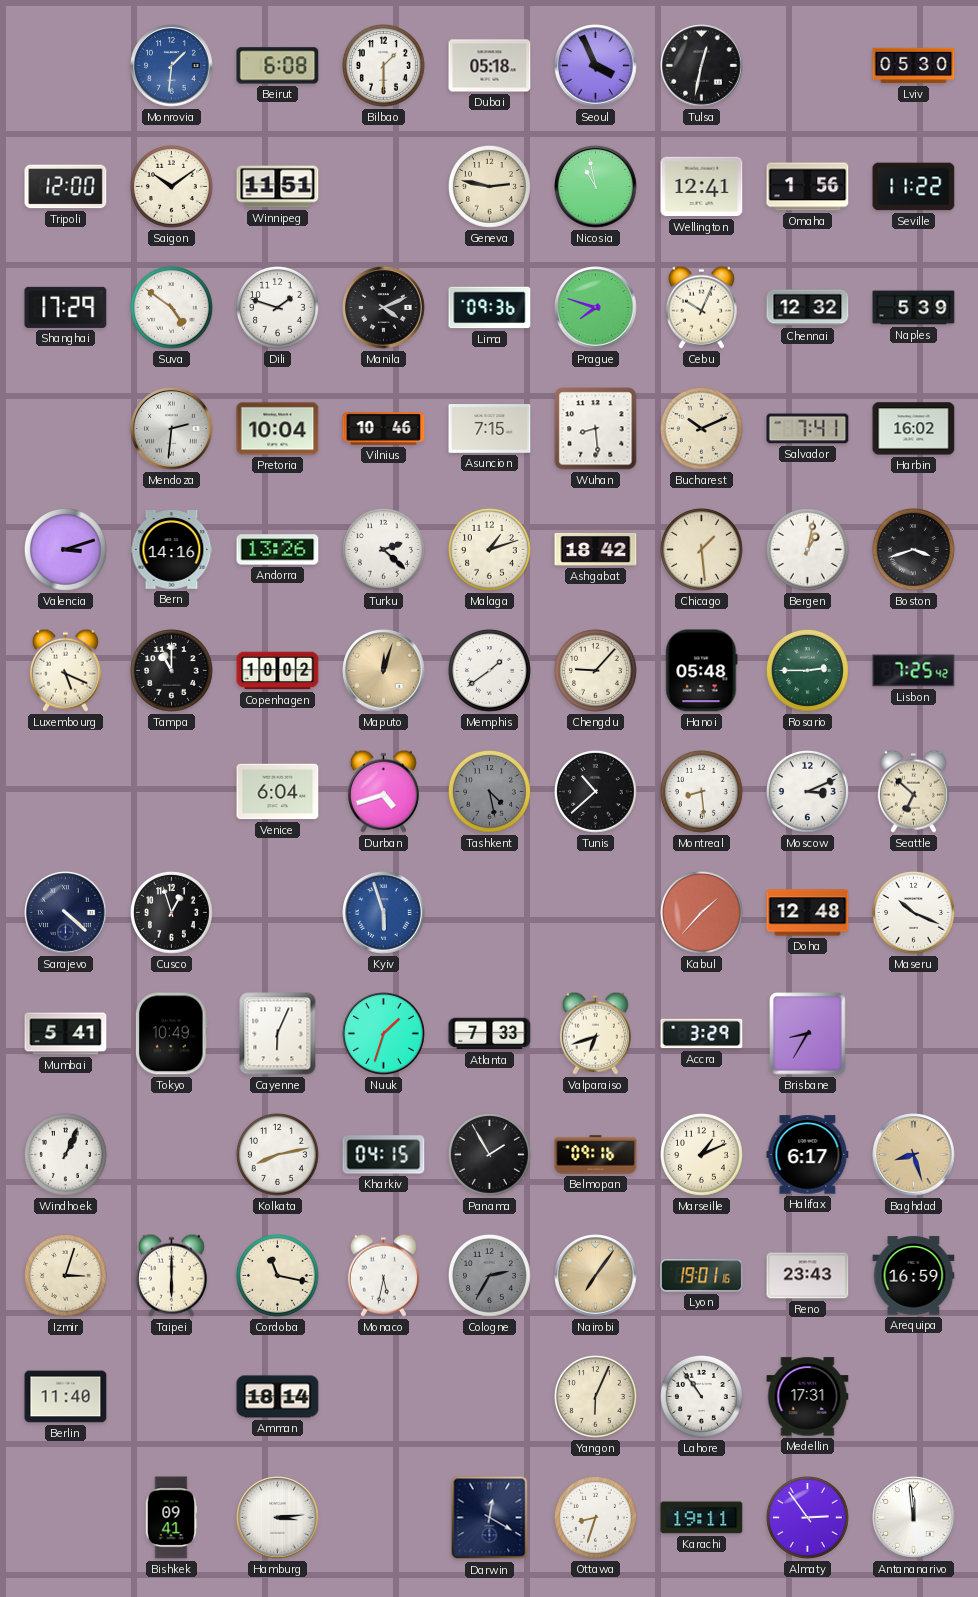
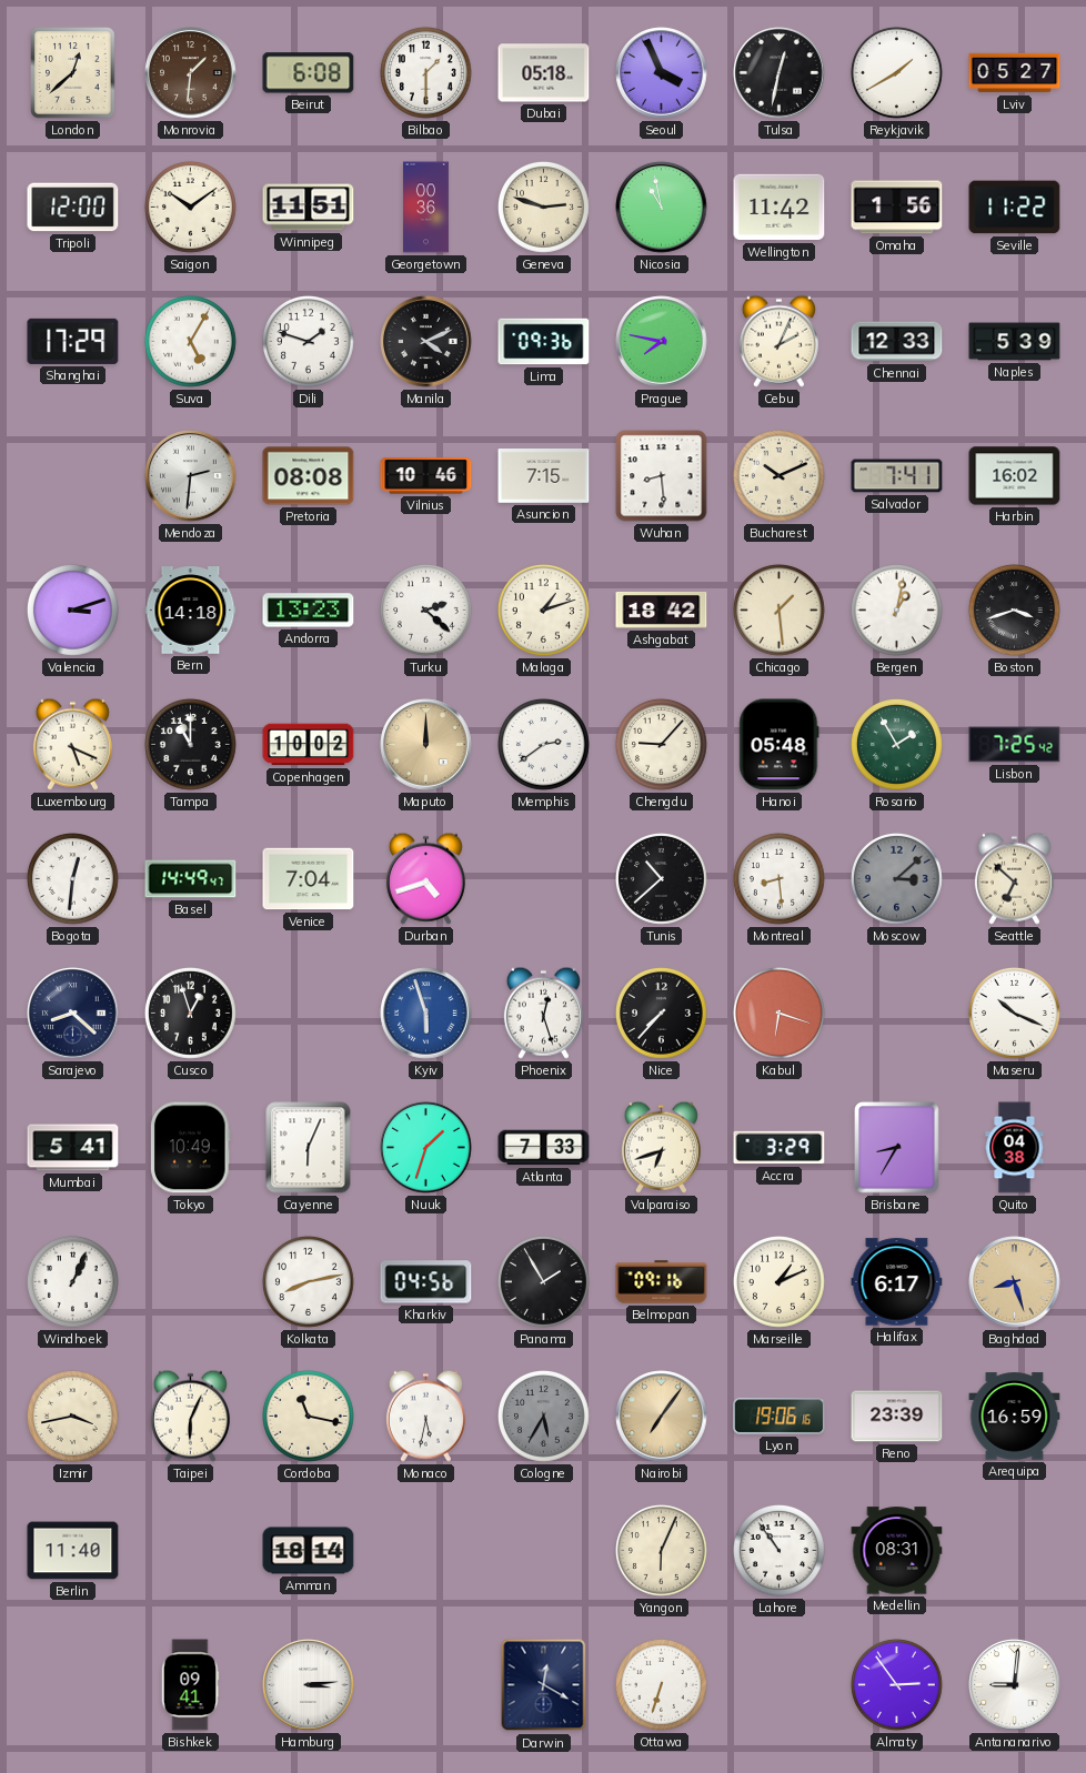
London: none -> 12:38 (73, 73)
Monrovia dial: blue -> brown (191, 73)
Reykjavik: none -> 1:40 (897, 73)
Lviv: 05:30 -> 05:27 (1015, 73)
Georgetown: none -> 00:36 (425, 208)
Geneva: 2:47 -> 2:48 (544, 208)
Wellington: 12:41 -> 11:42 (780, 208)
Suva: 4:51 -> 5:05 (191, 342)
Prague: 7:48 -> 7:47 (662, 342)
Cebu: 10:04 -> 2:04 (778, 341)
Chennai: 12:32 -> 12:33 (897, 342)
Pretoria: 10:04 -> 08:08 (309, 476)
Bern: 14:16 -> 14:18 (191, 611)
Andorra: 13:26 -> 13:23 (309, 611)
Maputo: 12:03 -> 12:00 (426, 745)
Memphis: 1:39 -> 2:39 (544, 745)
Rosario: 2:45 -> 1:55 (897, 745)
Bogota: none -> 12:31 (73, 879)
Basel: none -> 14:49 (191, 879)
Venice: 6:04 -> 7:04 (309, 879)
Tashkent: 4:28 -> none (490, 792)
Moscow: 3:11 -> 3:08 (897, 879)
Moscow dial: white -> grey (897, 879)
Sarajevo: 4:22 -> 8:22 (73, 1014)
Phoenix: none -> 12:27 (543, 1013)
Nice: none -> 7:37 (662, 1014)
Kabul: 1:37 -> 6:18 (780, 1014)
Doha: 12:48 -> none (808, 913)
Quito: none -> 04:38 (1015, 1148)
Kharkiv: 04:15 -> 04:56 (426, 1282)
Izmir: 3:03 -> 3:43 (73, 1417)
Taipei: 6:00 -> 6:04 (190, 1416)
Cologne: 2:35 -> 5:35 (544, 1417)
Lyon: 19:01 -> 19:06 (780, 1417)
Reno: 23:43 -> 23:39 (897, 1417)
Medellin: 17:31 -> 08:31 (897, 1551)
Ottawa: 8:33 -> 6:33 (662, 1685)
Karachi: 19:11 -> none (702, 1518)
Antananarivo: 11:59 -> 9:01 (1015, 1685)
